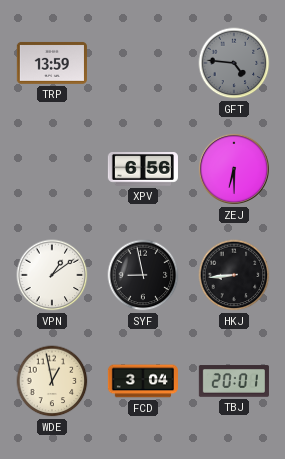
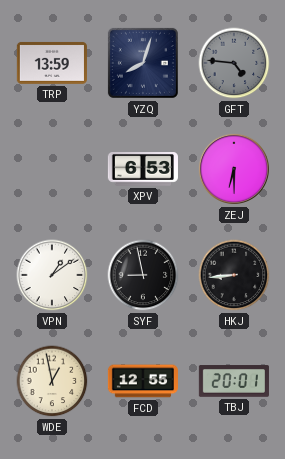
YZQ: none -> 8:03 (143, 63)
XPV: 6:56 -> 6:53 (143, 169)
FCD: 3:04 -> 12:55 (143, 381)
